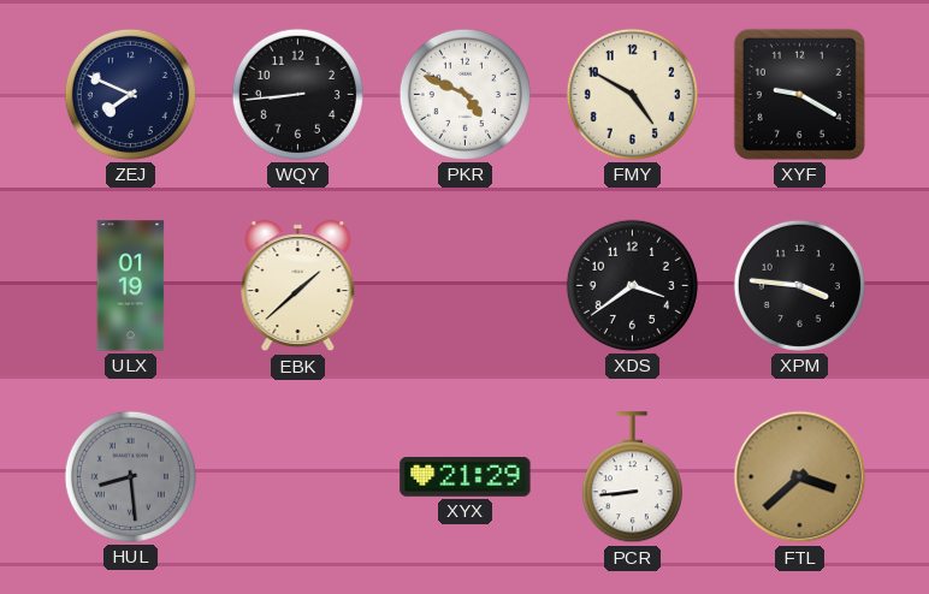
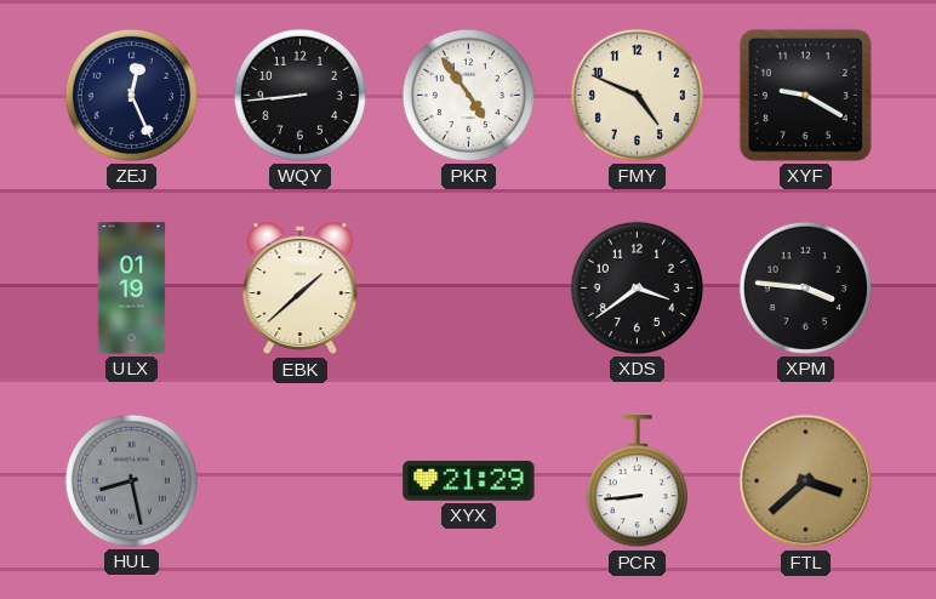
ZEJ: 7:49 -> 12:26 (131, 95)
PKR: 4:49 -> 4:54 (468, 95)
FMY: 4:50 -> 4:49 (637, 95)
HUL: 8:29 -> 8:28 (131, 480)
